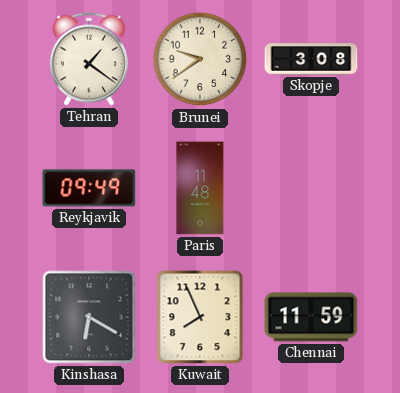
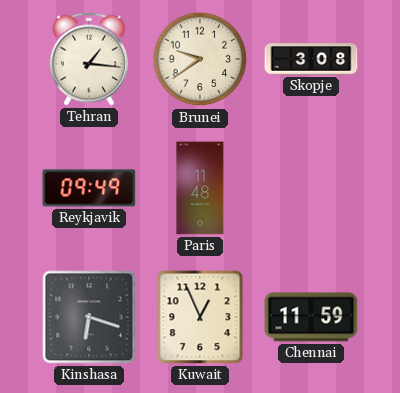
Tehran: 1:21 -> 1:16 (89, 59)
Kinshasa: 6:20 -> 6:18 (89, 317)
Kuwait: 7:56 -> 12:56 (200, 317)
